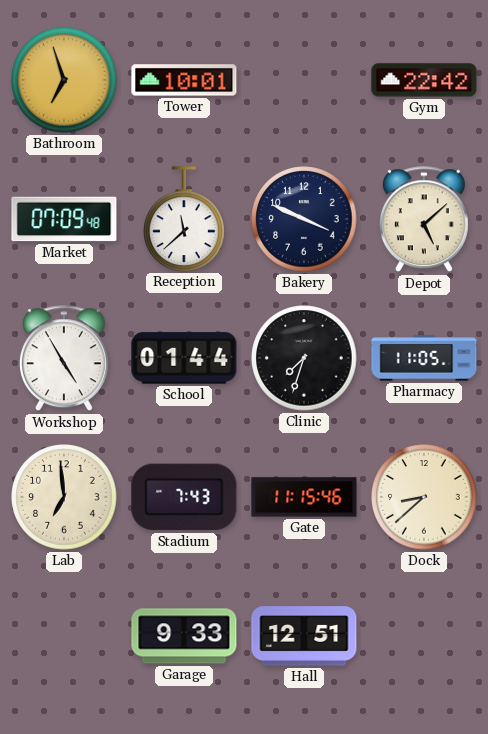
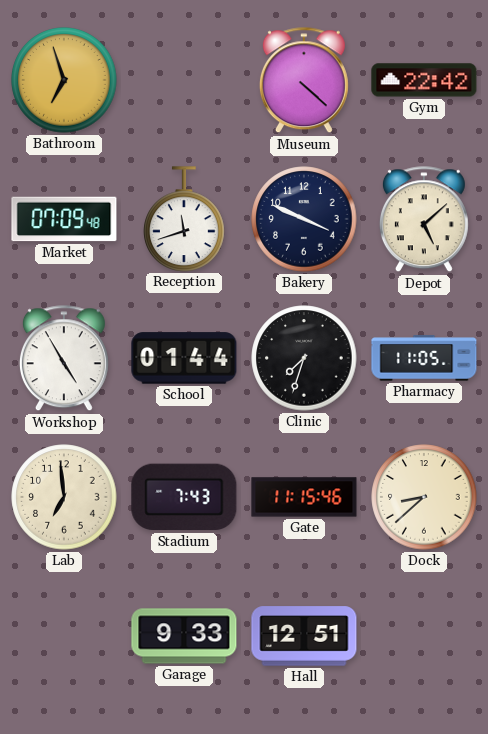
Tower: 10:01 -> none (184, 80)
Museum: none -> 4:22 (304, 81)
Reception: 11:38 -> 11:42 (184, 219)
